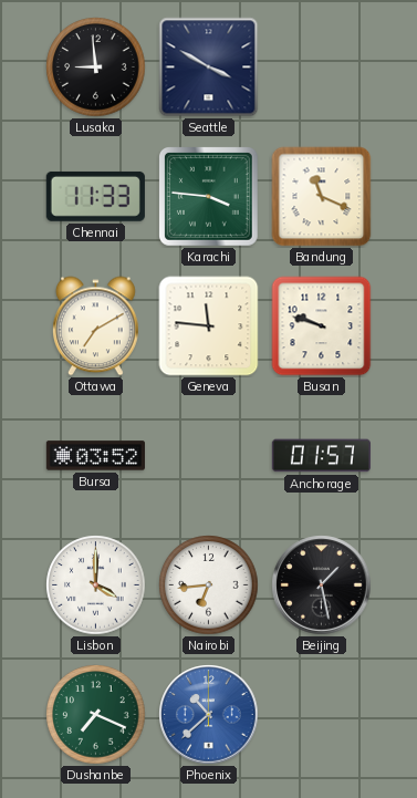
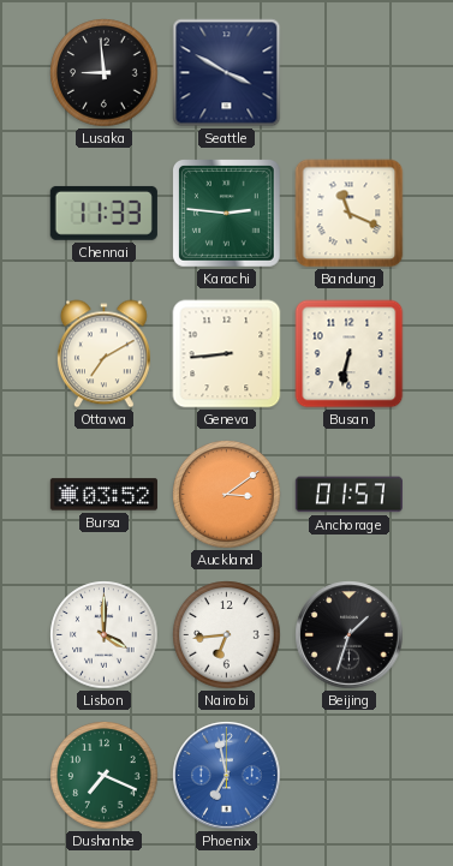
Karachi: 3:46 -> 2:46 (227, 214)
Geneva: 11:46 -> 8:44 (227, 354)
Busan: 9:48 -> 6:32 (350, 354)
Auckland: none -> 3:09 (227, 495)
Beijing: 1:28 -> 1:33 (350, 635)
Phoenix: 10:38 -> 6:58 (227, 776)
